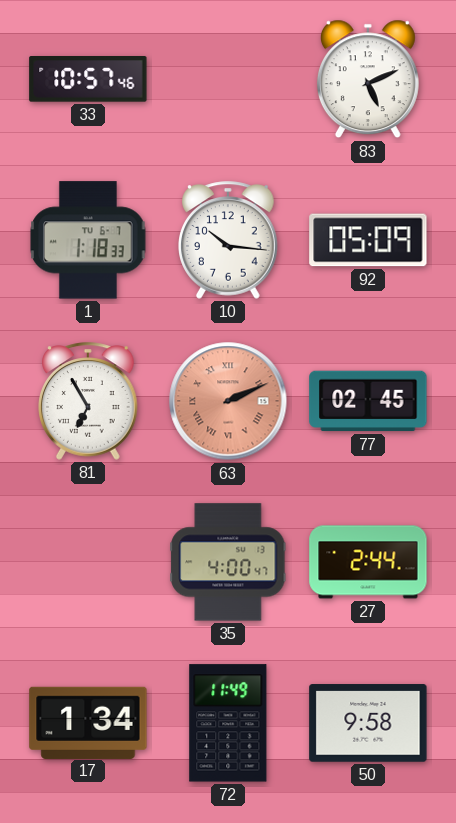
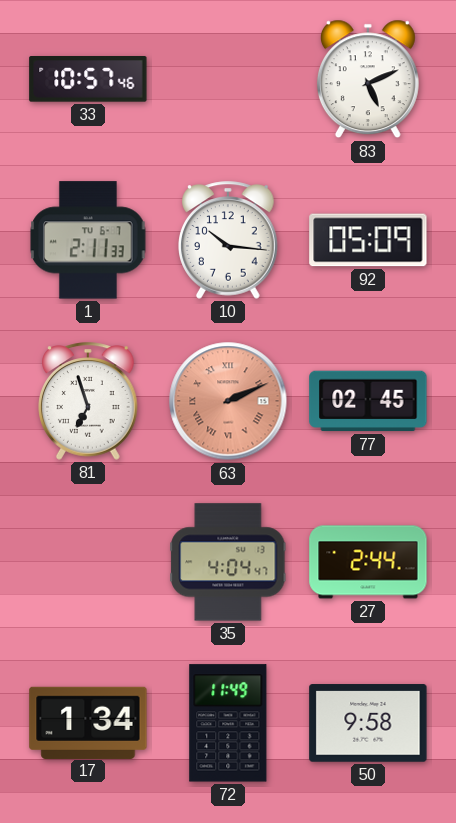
1: 1:18 -> 2:11 (88, 240)
81: 6:55 -> 6:57 (89, 401)
35: 4:00 -> 4:04 (228, 562)
